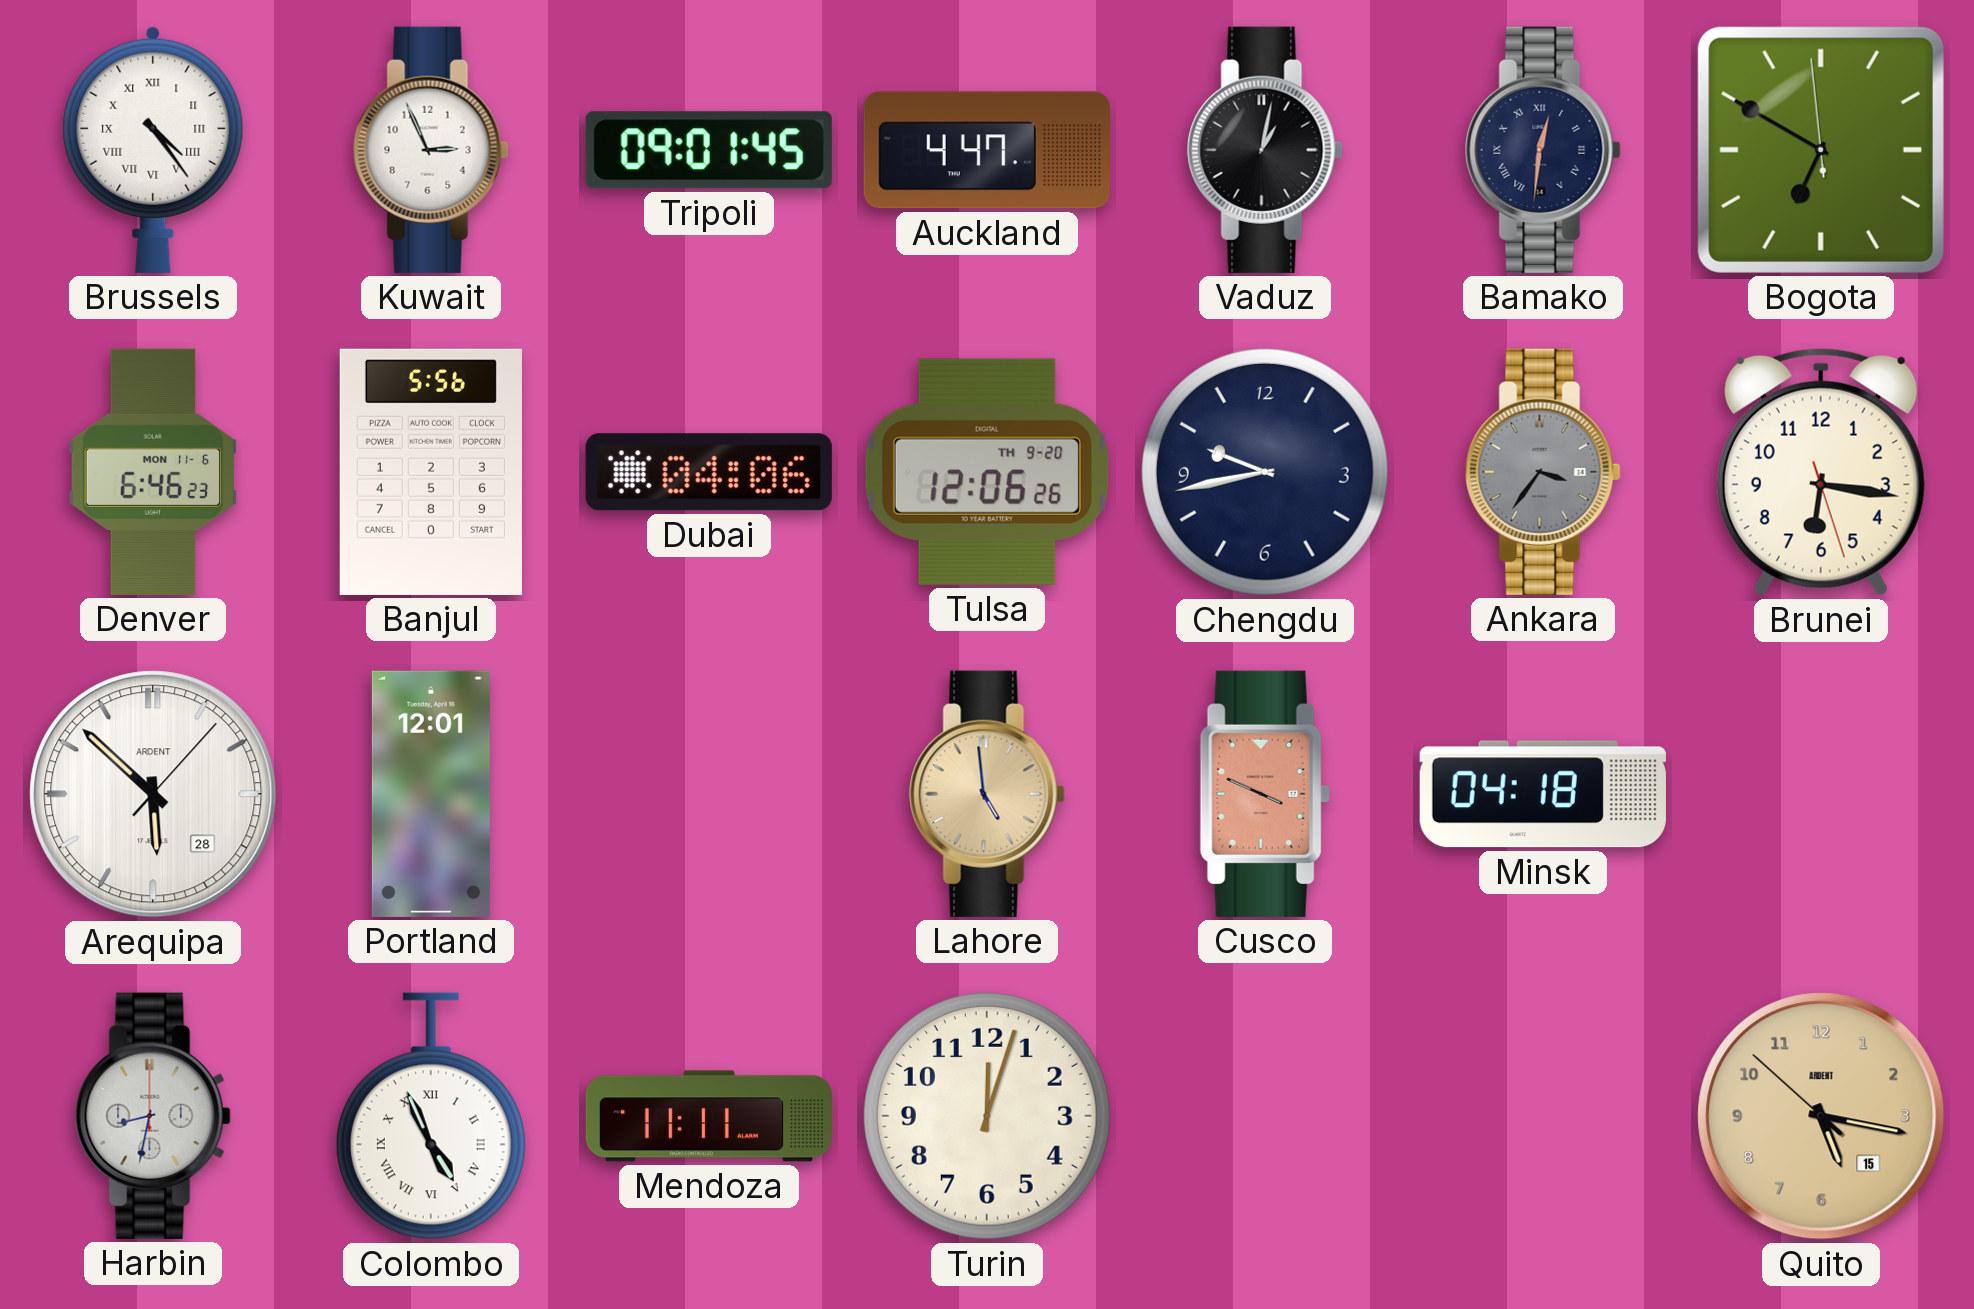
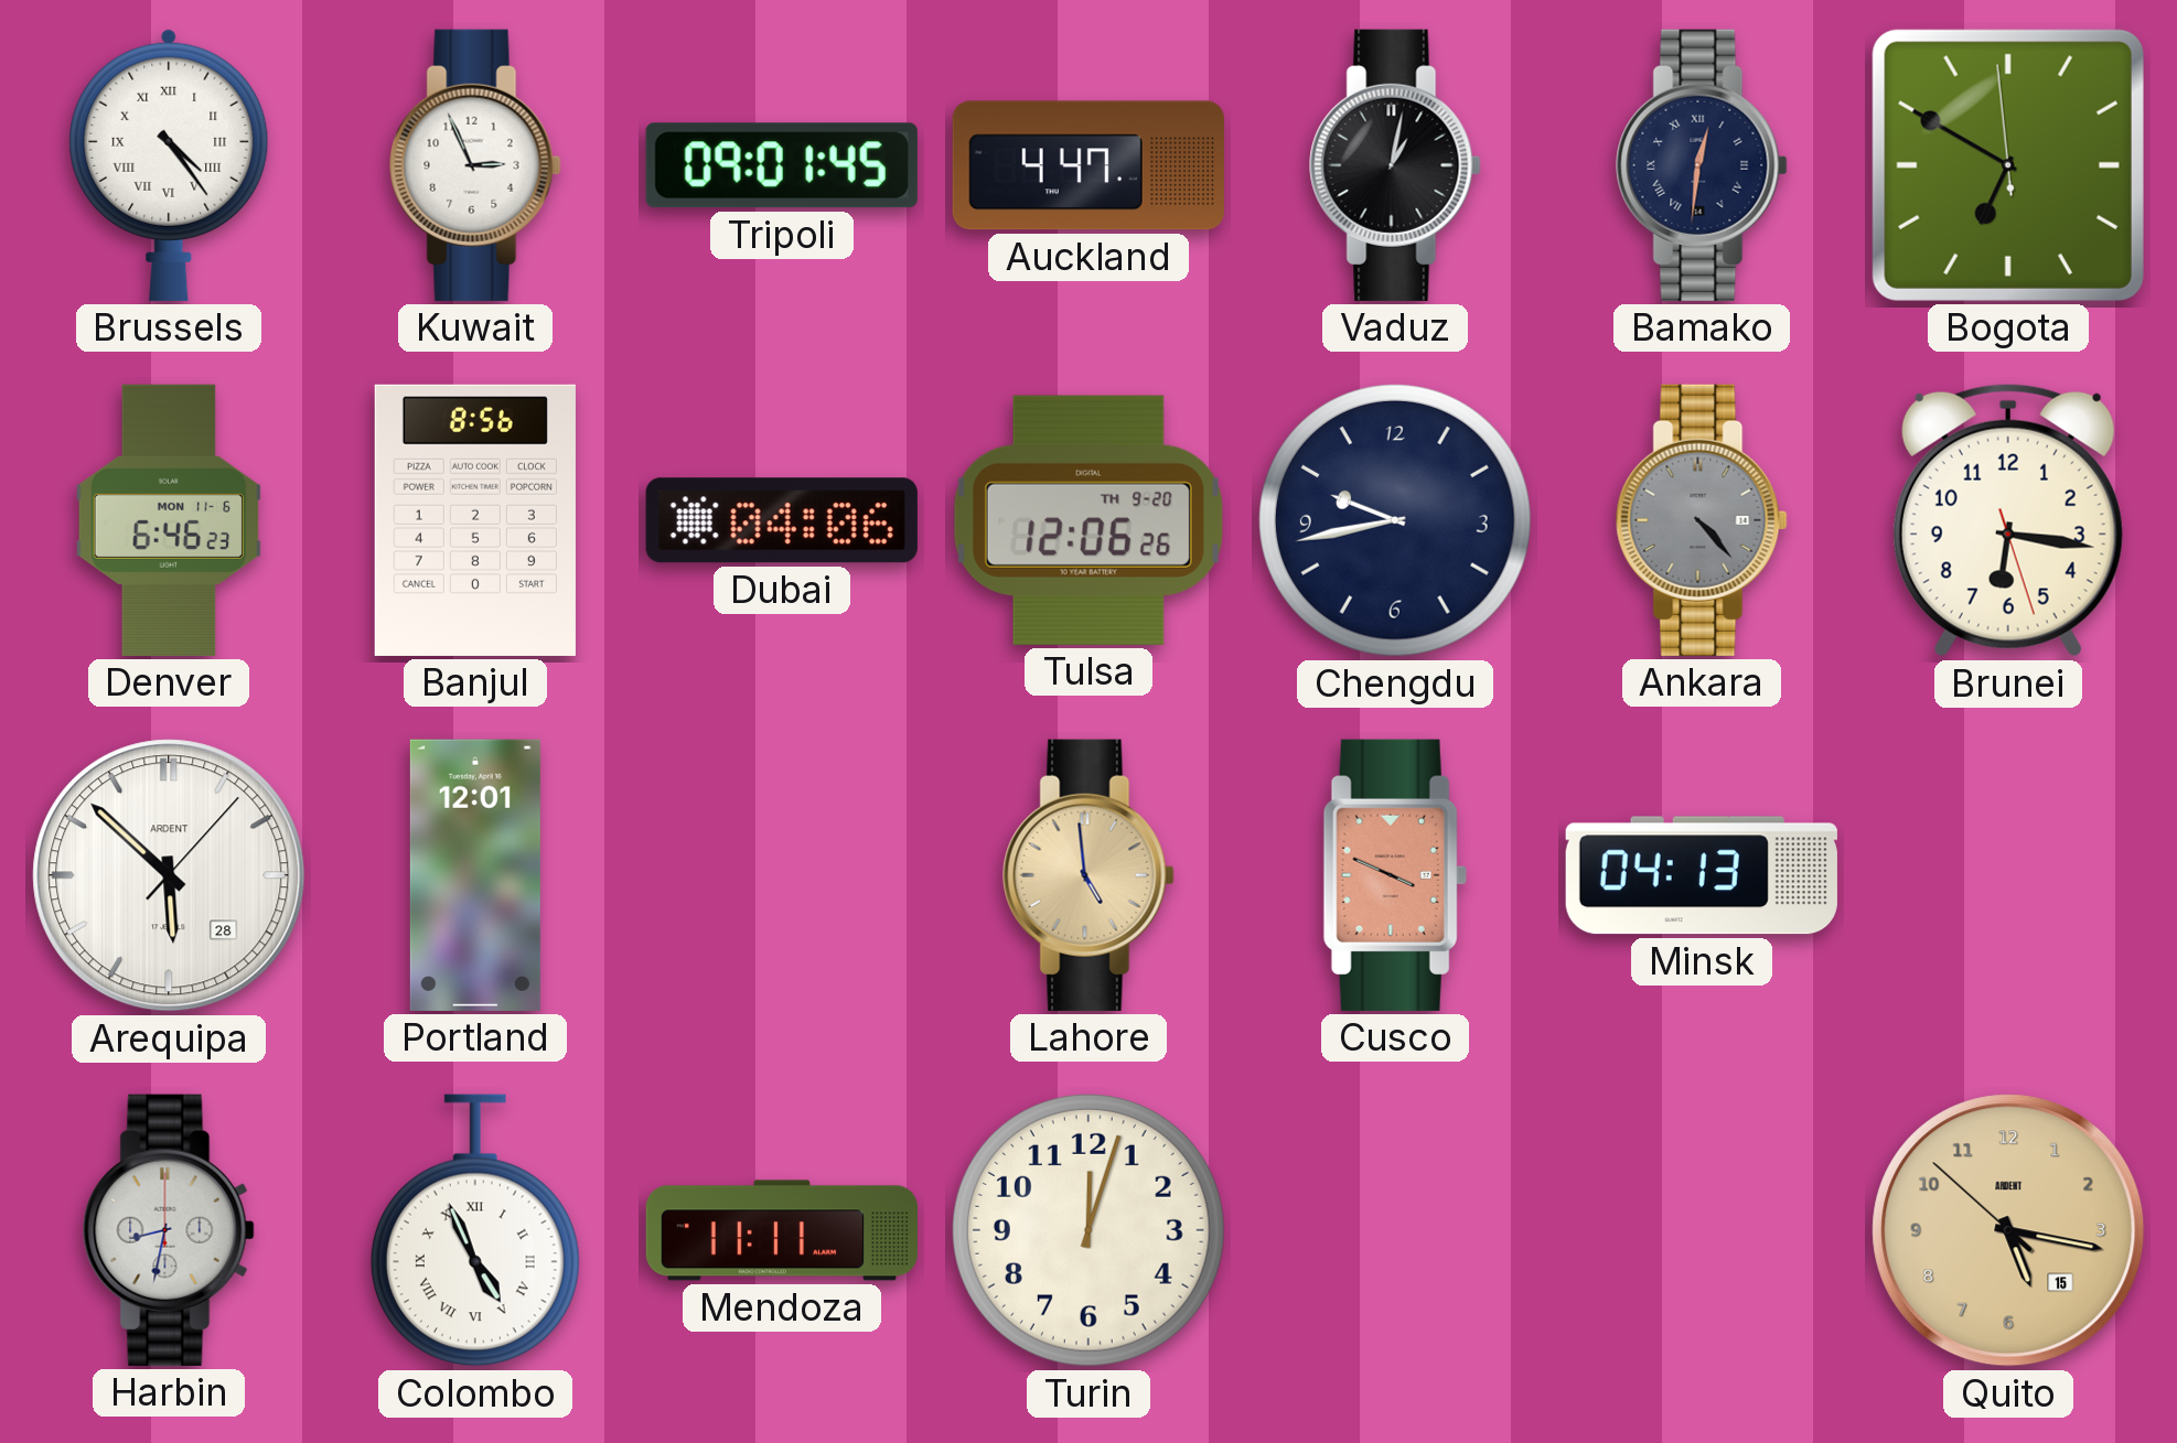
Banjul: 5:56 -> 8:56 (475, 520)
Ankara: 3:36 -> 4:23 (1702, 520)
Minsk: 04:18 -> 04:13 (1702, 875)
